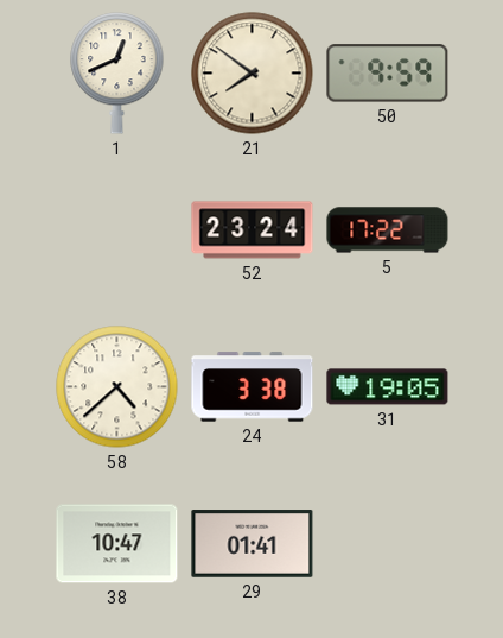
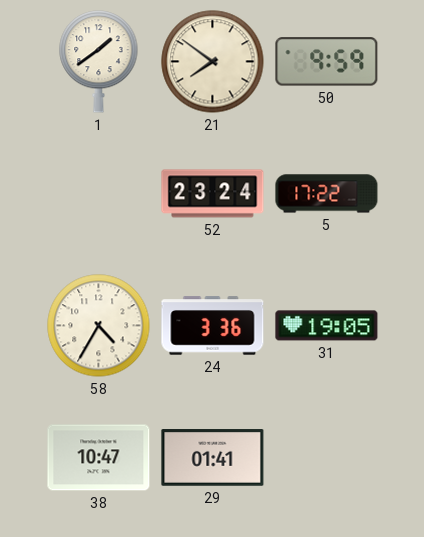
1: 12:41 -> 1:39 (99, 62)
58: 4:38 -> 4:35 (99, 326)
24: 3:38 -> 3:36 (213, 326)
